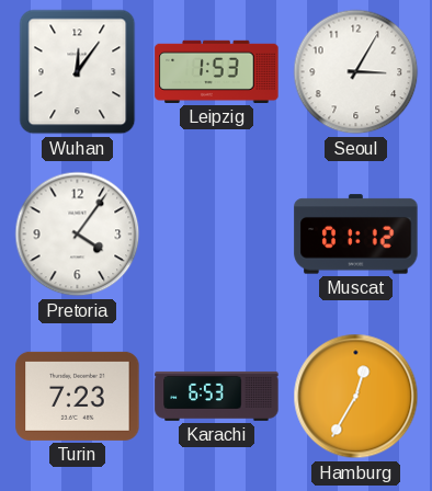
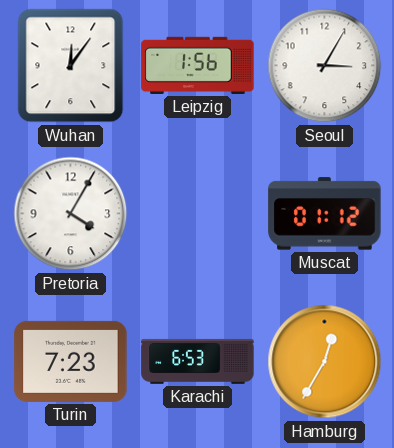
Leipzig: 1:53 -> 1:56 (198, 65)
Pretoria: 4:06 -> 4:05 (71, 214)
